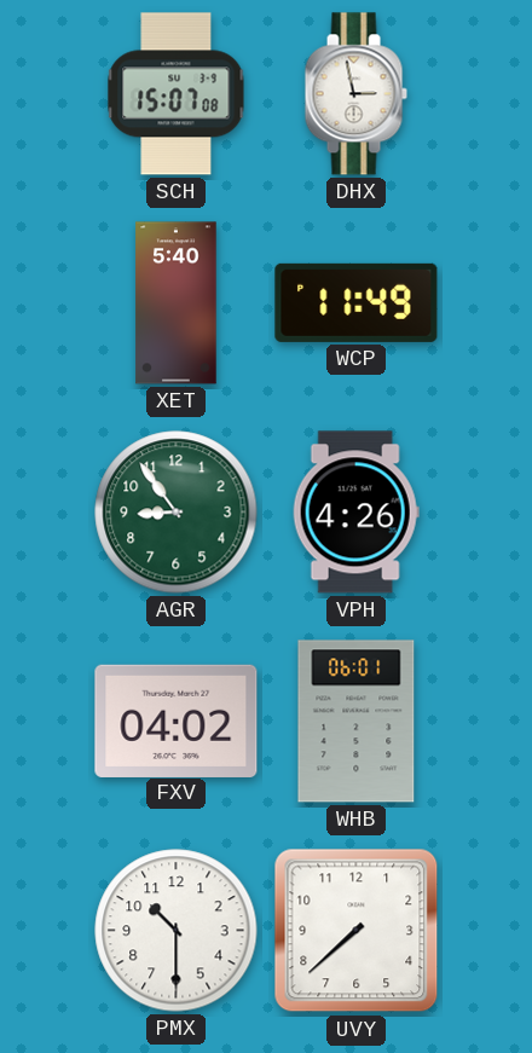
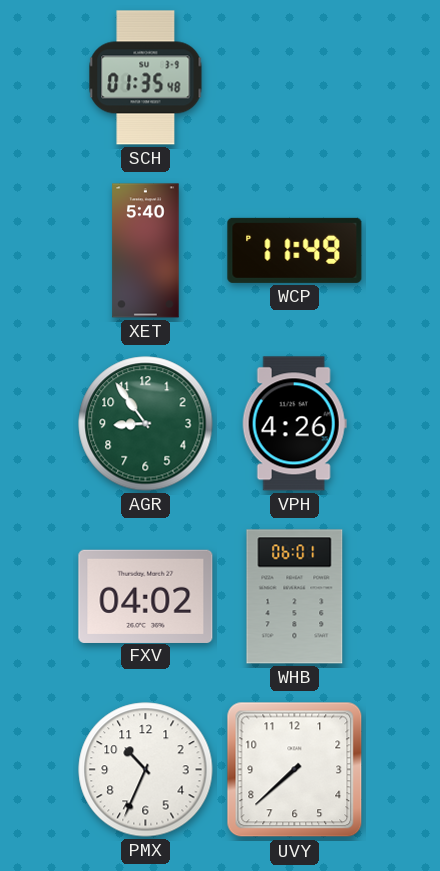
SCH: 15:07 -> 01:35 (146, 78)
DHX: 2:58 -> none (355, 94)
PMX: 10:30 -> 10:34 (146, 770)
